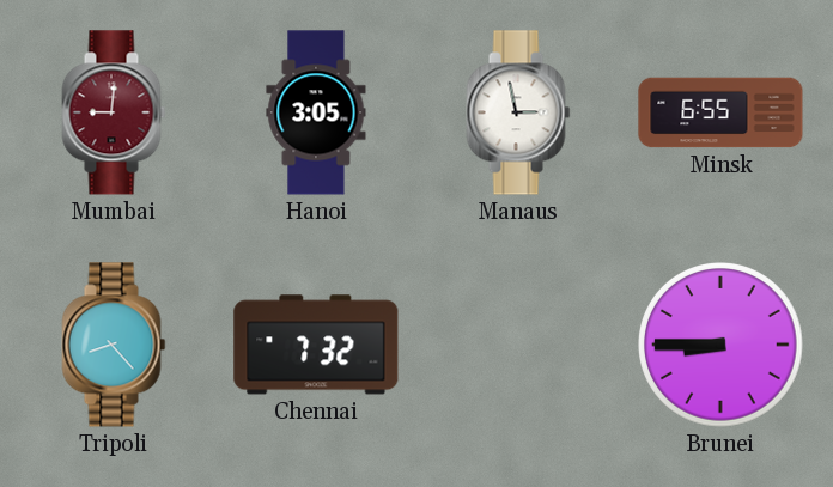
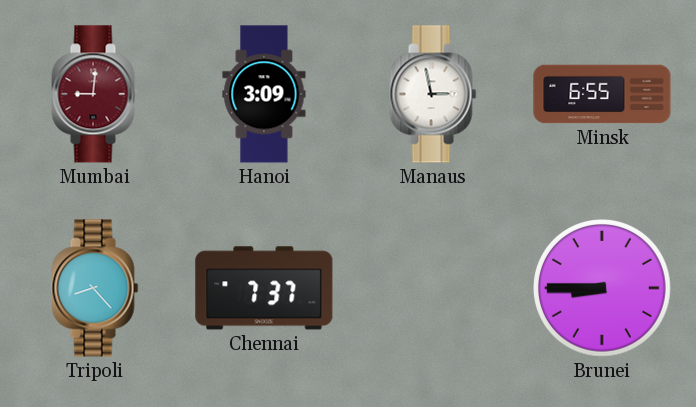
Hanoi: 3:05 -> 3:09 (264, 94)
Chennai: 7:32 -> 7:37 (264, 288)
